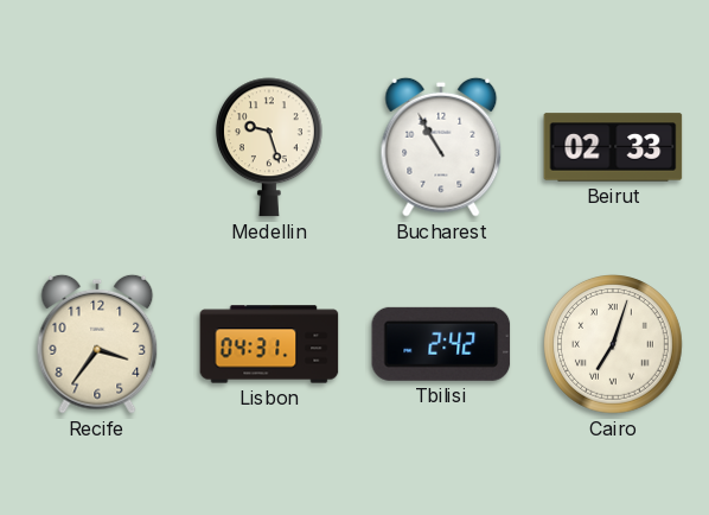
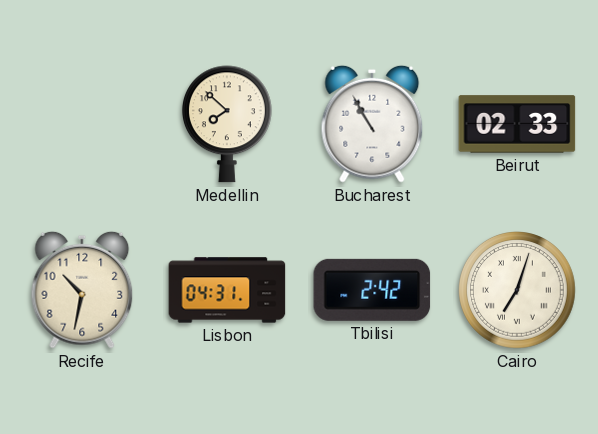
Medellin: 9:27 -> 7:52 (227, 124)
Recife: 3:36 -> 10:32 (82, 290)
